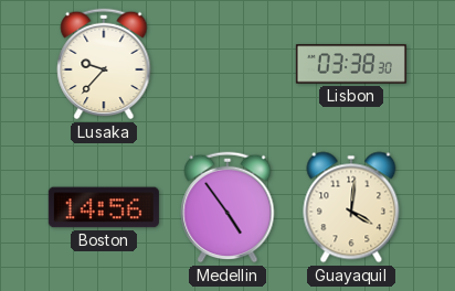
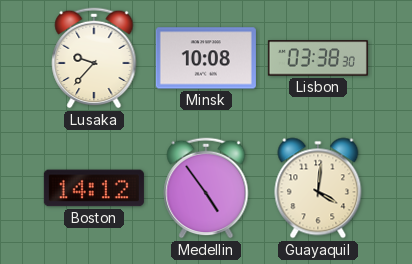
Minsk: none -> 10:08 (206, 58)
Boston: 14:56 -> 14:12 (94, 188)
